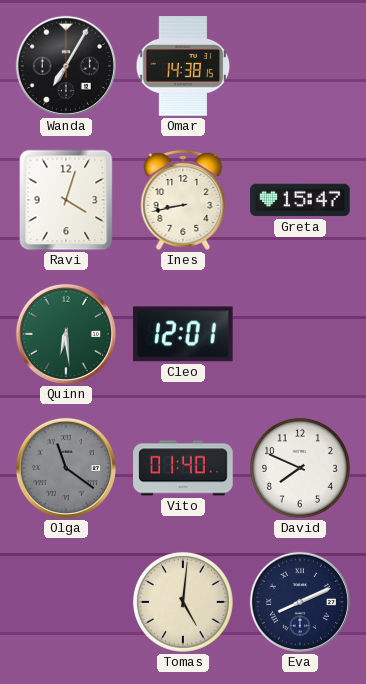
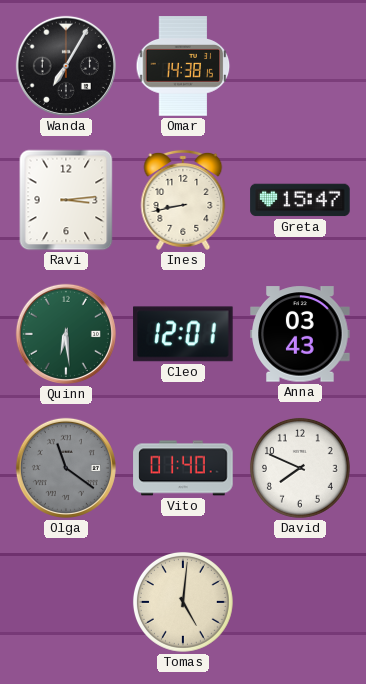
Ravi: 4:03 -> 3:14 (66, 200)
Anna: none -> 03:43 (300, 334)
Eva: 8:11 -> none (300, 602)
